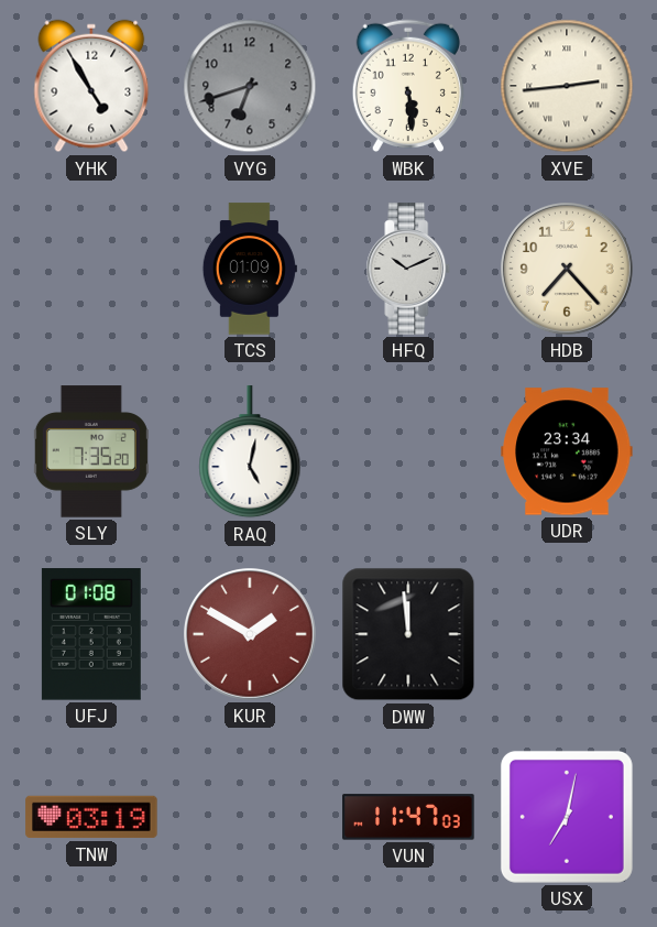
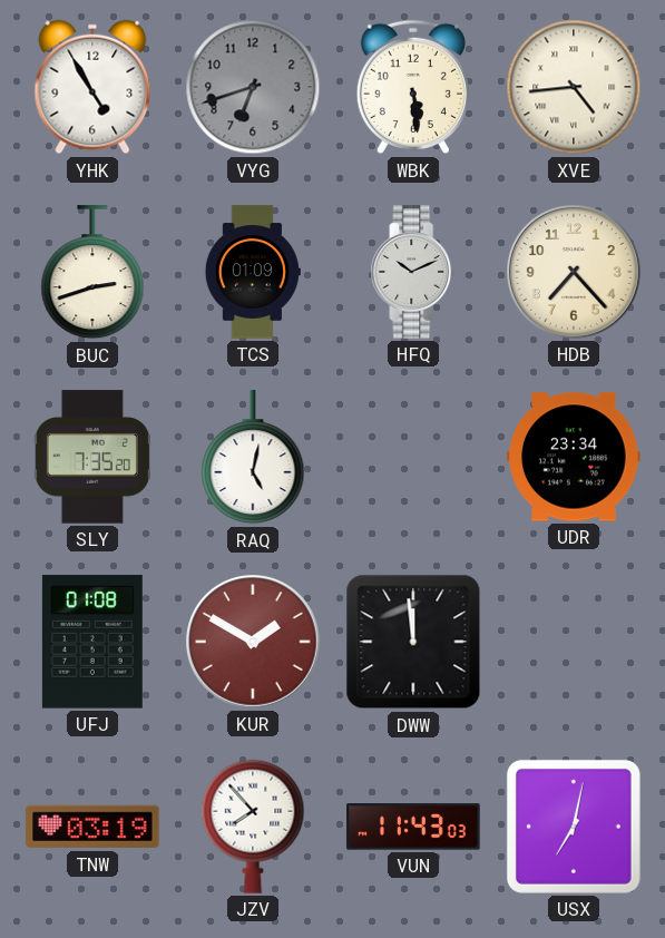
XVE: 2:44 -> 4:44 (574, 87)
BUC: none -> 2:42 (92, 273)
JZV: none -> 7:53 (253, 827)
VUN: 11:47 -> 11:43 (413, 827)
